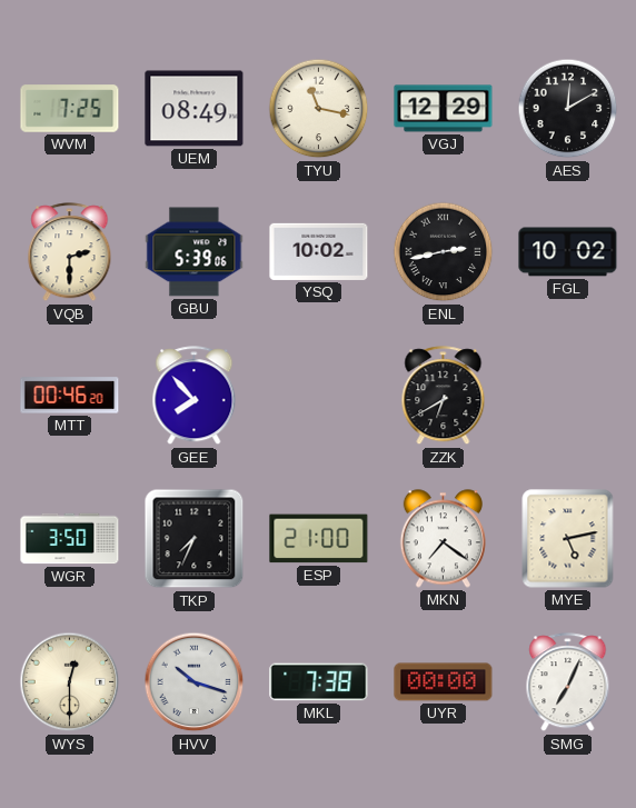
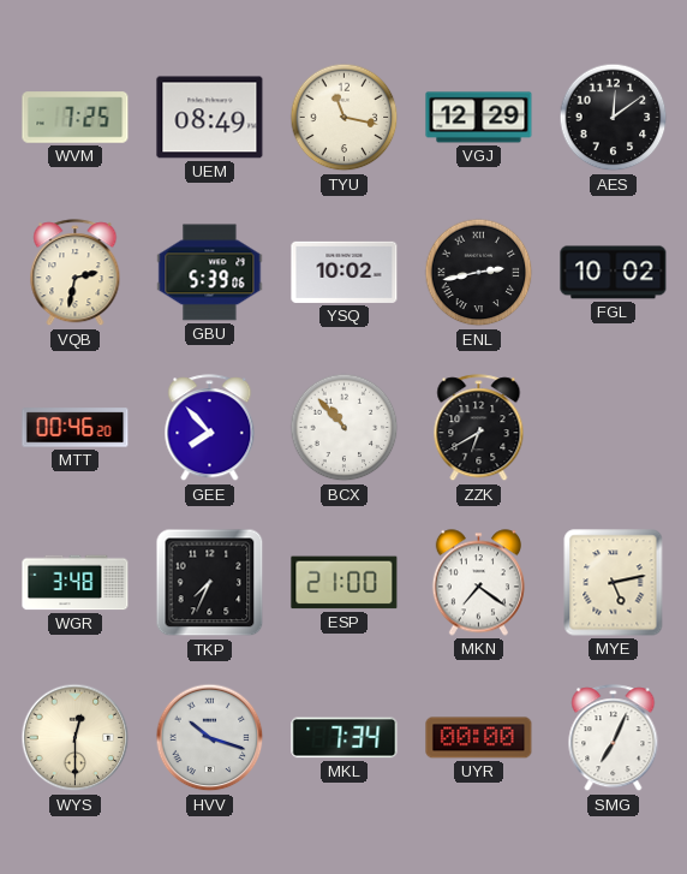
AES: 12:10 -> 12:09 (614, 118)
VQB: 2:30 -> 2:32 (76, 273)
BCX: none -> 10:53 (345, 428)
WGR: 3:50 -> 3:48 (76, 583)
MKL: 7:38 -> 7:34 (345, 738)
